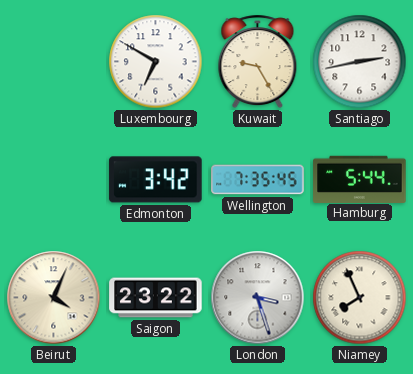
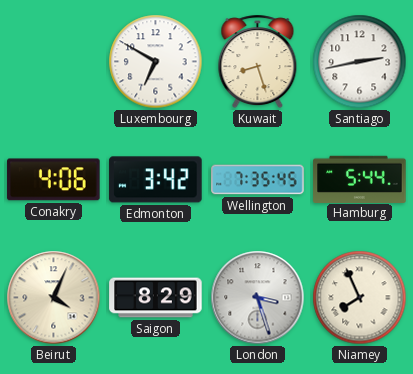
Kuwait: 9:25 -> 8:27 (258, 62)
Conakry: none -> 4:06 (54, 180)
Saigon: 23:22 -> 8:29 (156, 298)
